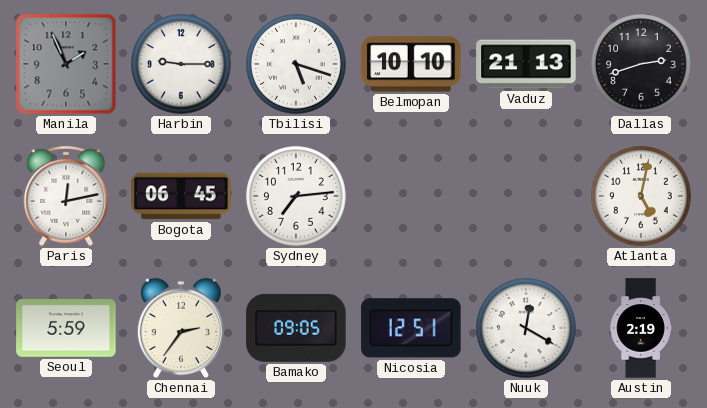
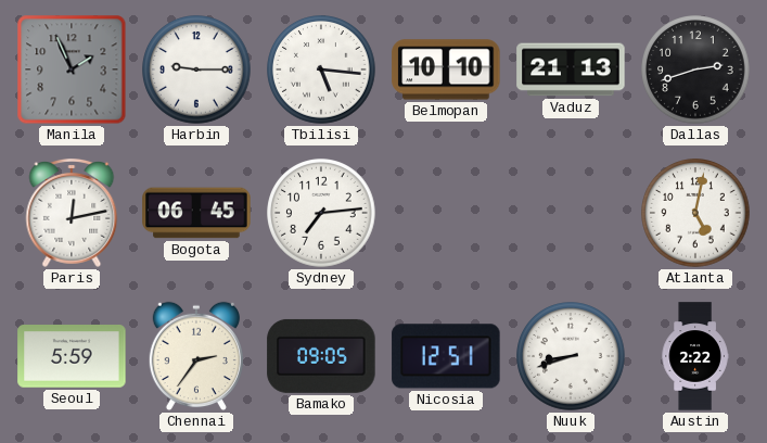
Tbilisi: 5:18 -> 5:16 (321, 69)
Nuuk: 12:20 -> 8:42 (571, 356)
Austin: 2:19 -> 2:22 (695, 356)
